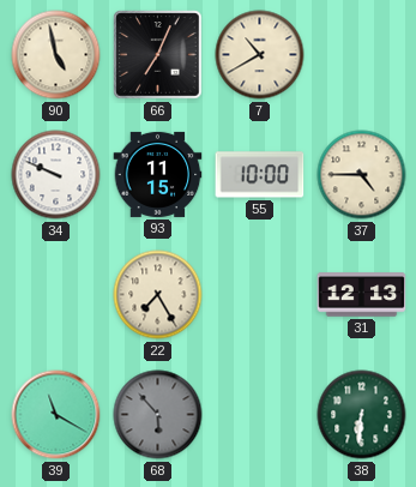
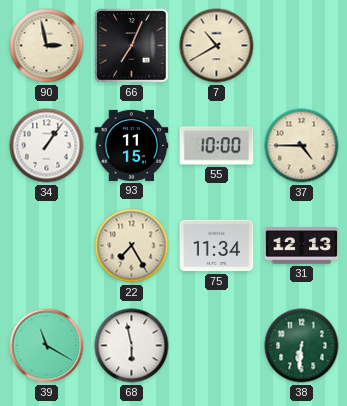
90: 4:58 -> 2:58 (47, 46)
34: 9:49 -> 1:06 (47, 146)
75: none -> 11:34 (217, 246)
68: 5:53 -> 5:58 (132, 346)
68 dial: grey -> white (132, 346)
